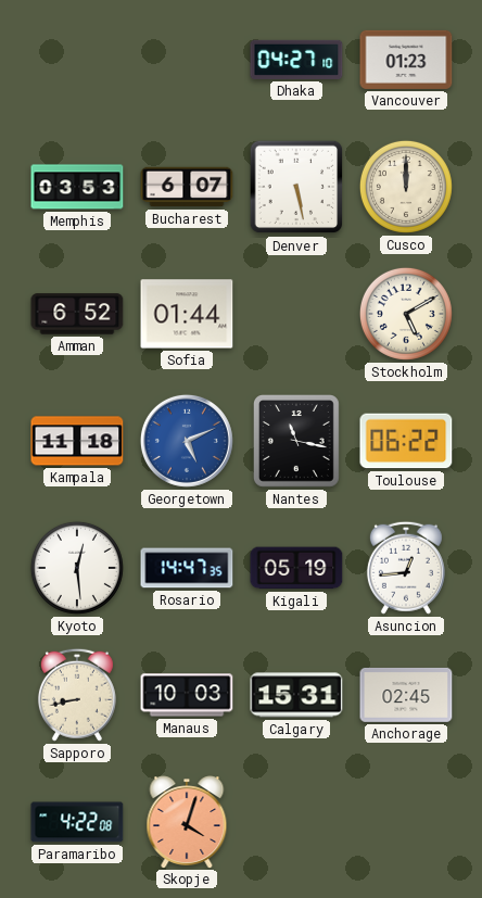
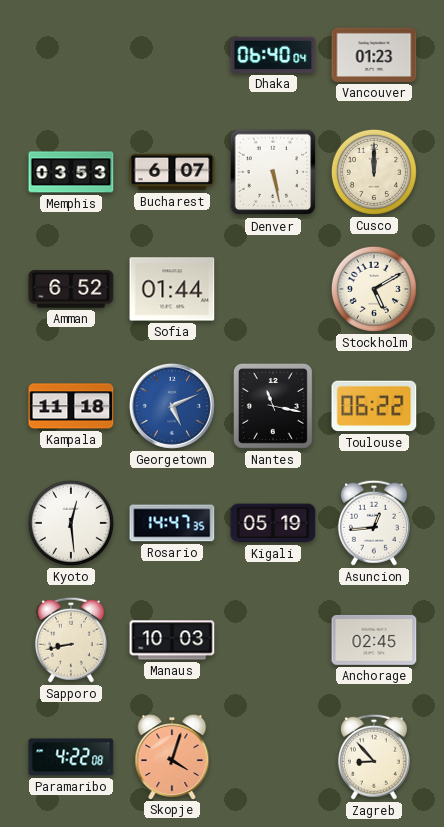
Dhaka: 04:27 -> 06:40 (273, 55)
Calgary: 15:31 -> none (296, 695)
Zagreb: none -> 8:53 (374, 757)
